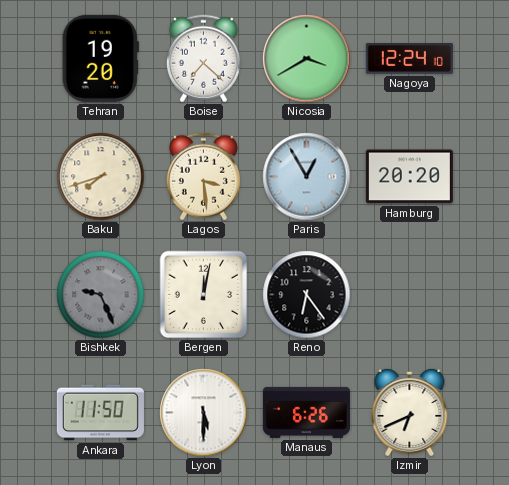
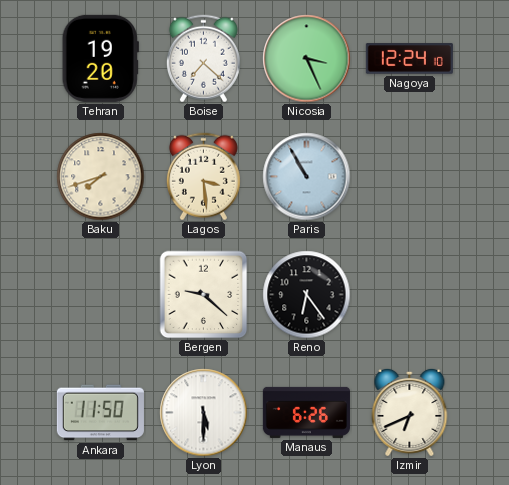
Nicosia: 3:40 -> 3:26 (307, 59)
Paris: 12:55 -> 10:55 (307, 177)
Hamburg: 20:20 -> none (409, 177)
Bishkek: 9:26 -> none (101, 295)
Bergen: 12:02 -> 9:22 (204, 295)
